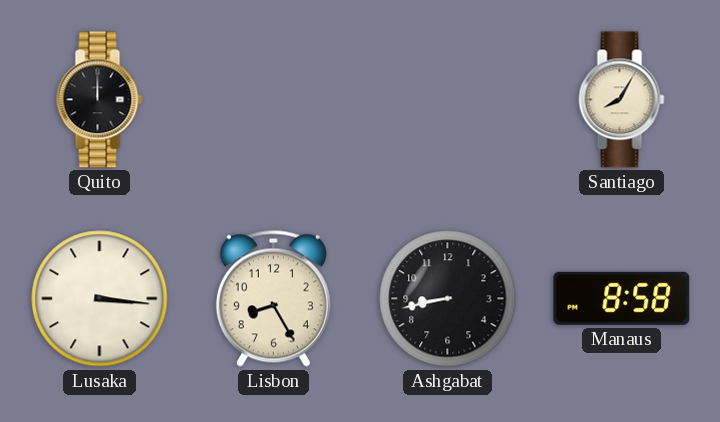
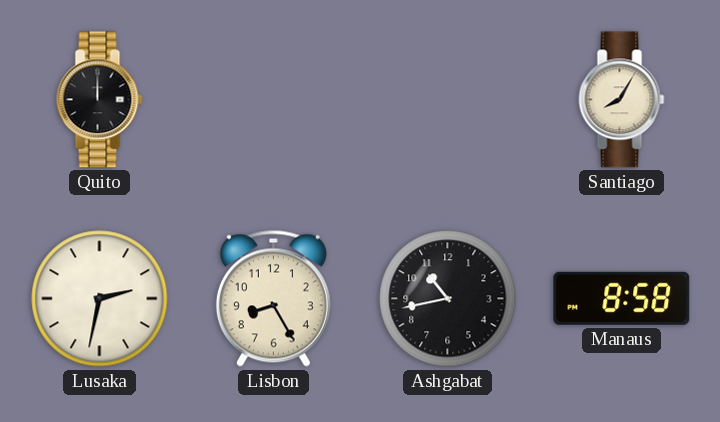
Lusaka: 3:16 -> 2:32 (100, 299)
Ashgabat: 8:43 -> 10:43 (448, 299)
